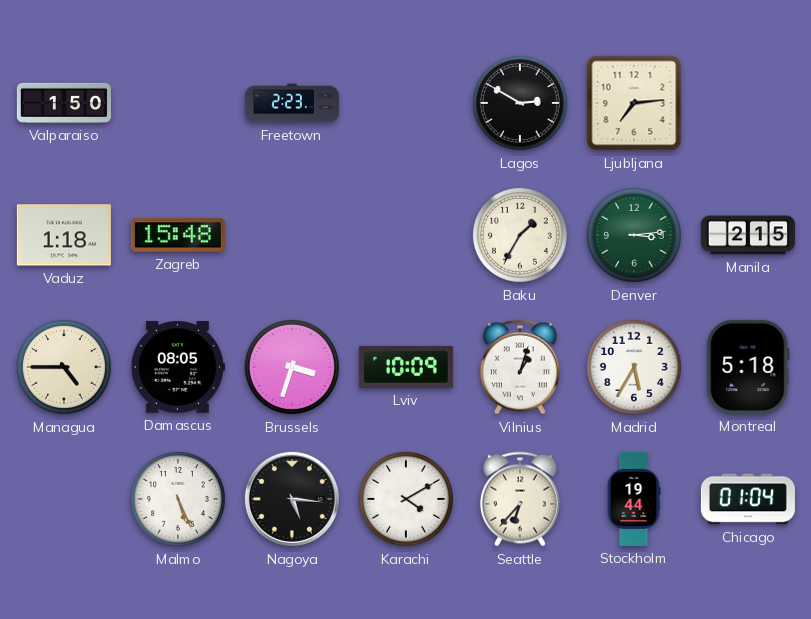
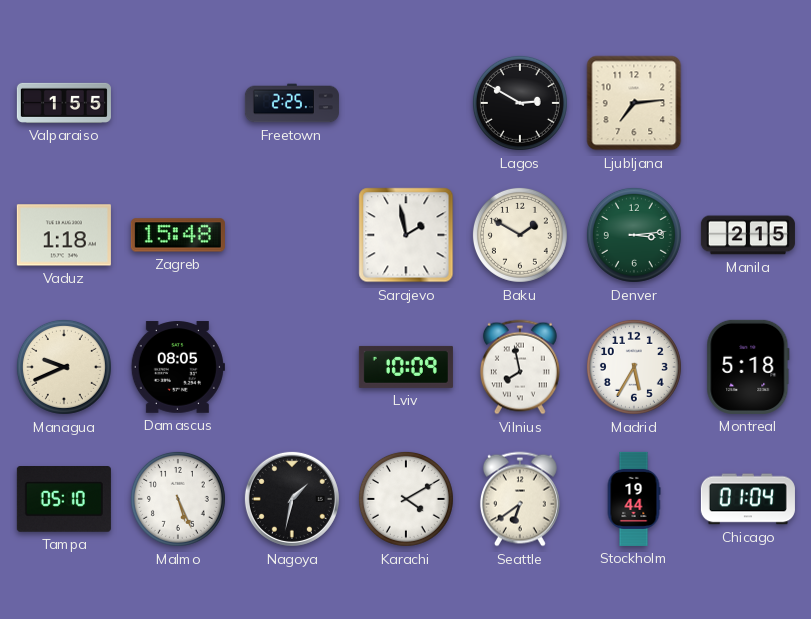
Valparaiso: 1:50 -> 1:55 (64, 103)
Freetown: 2:23 -> 2:25 (292, 103)
Sarajevo: none -> 1:58 (406, 235)
Baku: 1:35 -> 1:50 (520, 235)
Managua: 4:45 -> 9:41 (64, 367)
Brussels: 3:33 -> none (292, 367)
Vilnius: 1:03 -> 7:58 (520, 367)
Tampa: none -> 05:10 (64, 500)
Nagoya: 5:16 -> 1:32 (292, 499)
Seattle: 6:37 -> 6:39 (520, 499)
